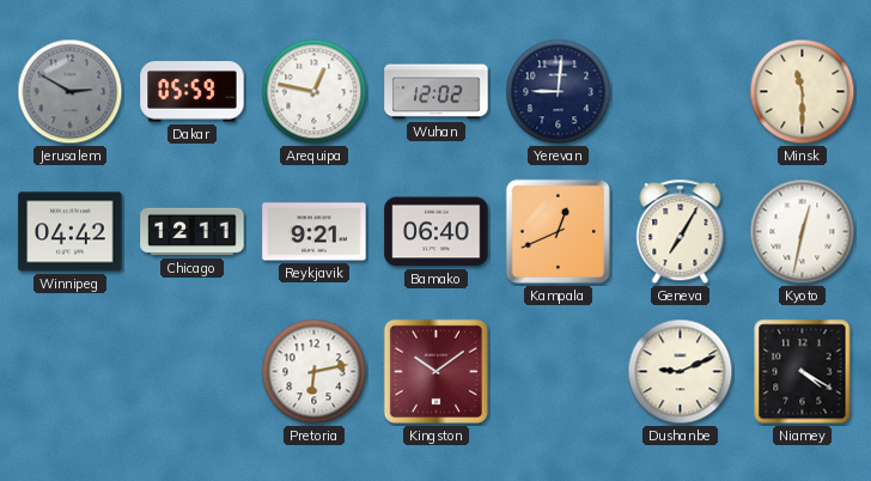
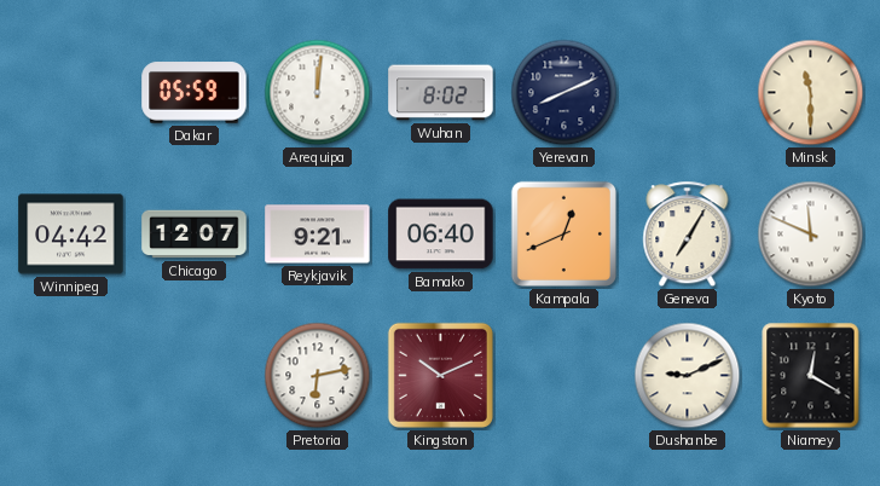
Jerusalem: 2:50 -> none (71, 92)
Arequipa: 12:47 -> 12:01 (318, 93)
Wuhan: 12:02 -> 8:02 (441, 93)
Yerevan: 9:01 -> 8:11 (565, 93)
Chicago: 12:11 -> 12:07 (195, 235)
Kyoto: 12:32 -> 11:49 (811, 235)
Kingston: 10:09 -> 10:11 (440, 375)
Niamey: 4:20 -> 12:20 (811, 376)
